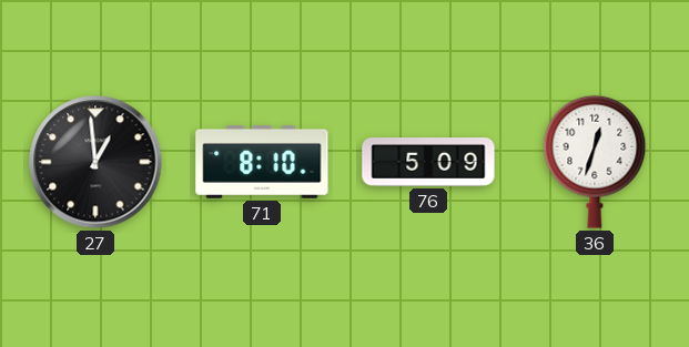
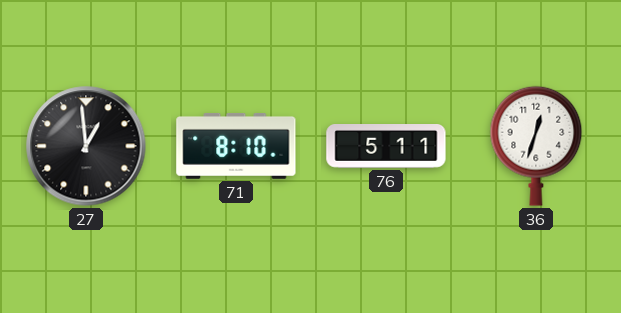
76: 5:09 -> 5:11 (386, 147)
